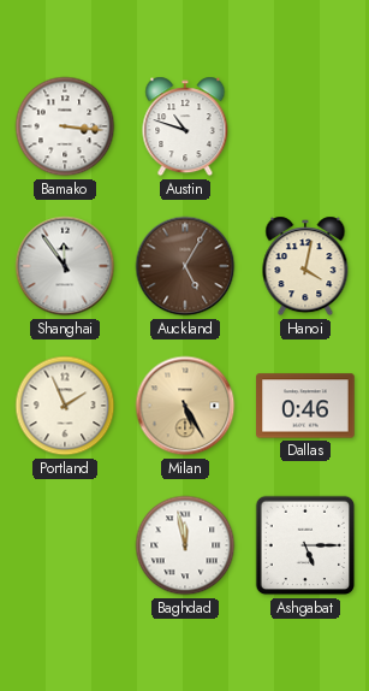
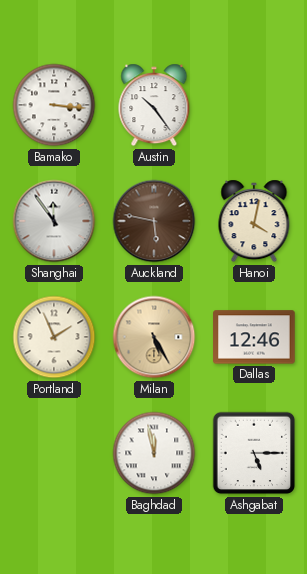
Austin: 10:48 -> 10:24 (154, 105)
Auckland: 5:05 -> 5:47 (154, 221)
Dallas: 0:46 -> 12:46 (254, 337)
